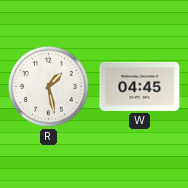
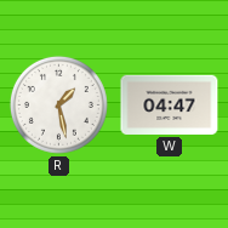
W: 04:45 -> 04:47 (170, 104)
